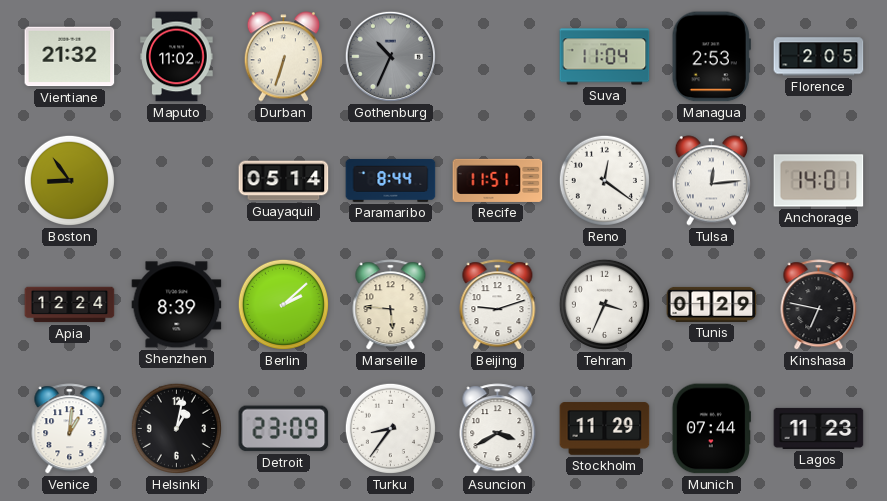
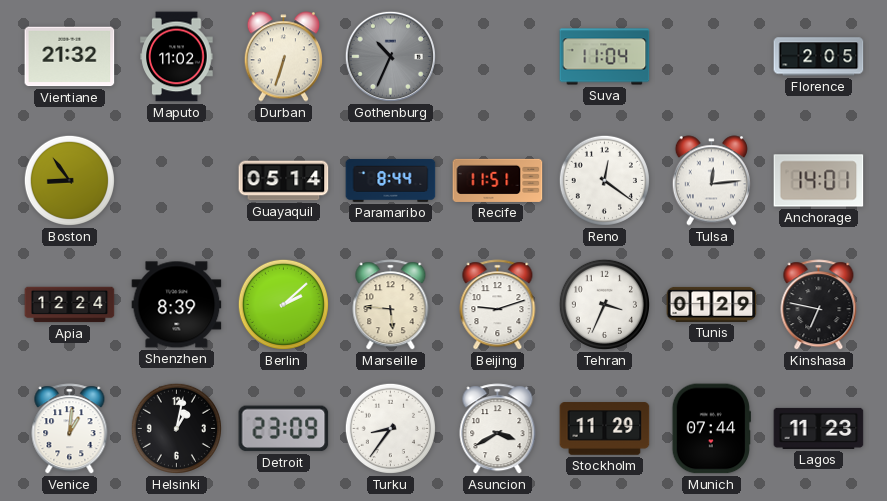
Managua: 2:53 -> none (711, 57)
